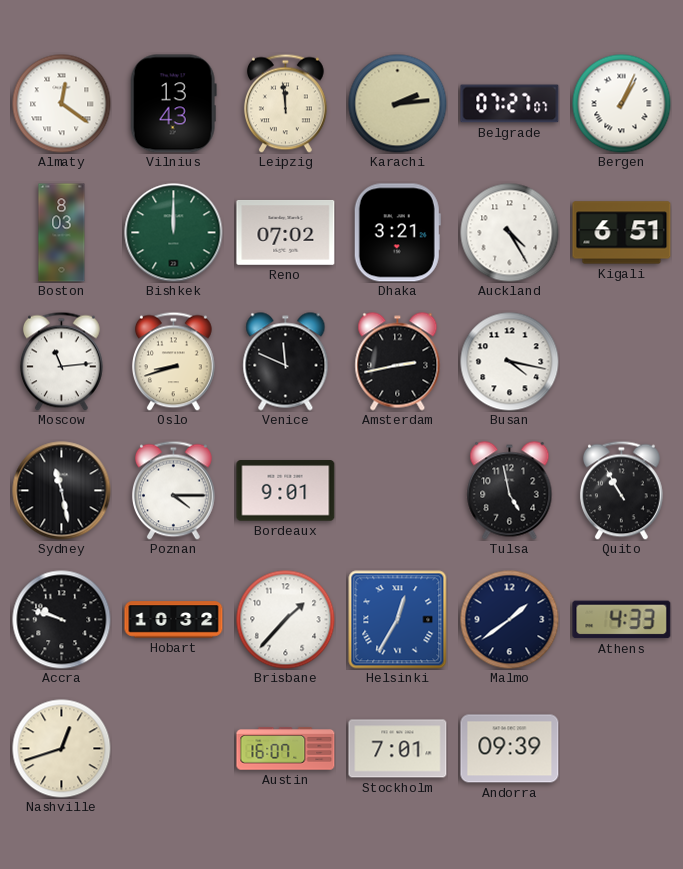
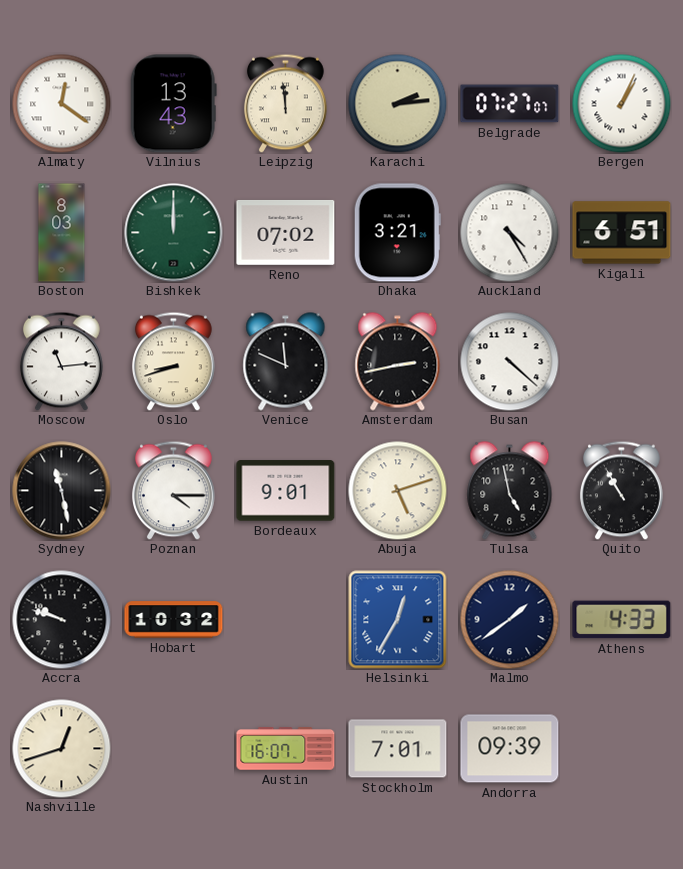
Busan: 4:17 -> 4:22 (510, 362)
Abuja: none -> 5:12 (398, 491)
Brisbane: 1:37 -> none (286, 620)
